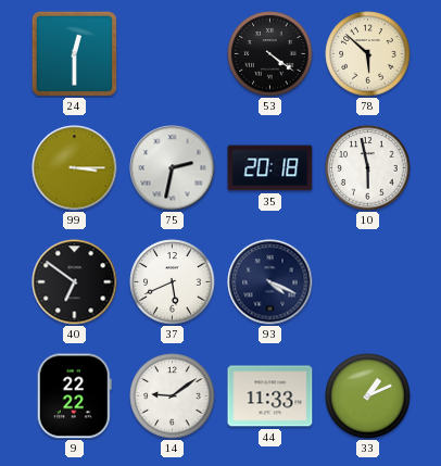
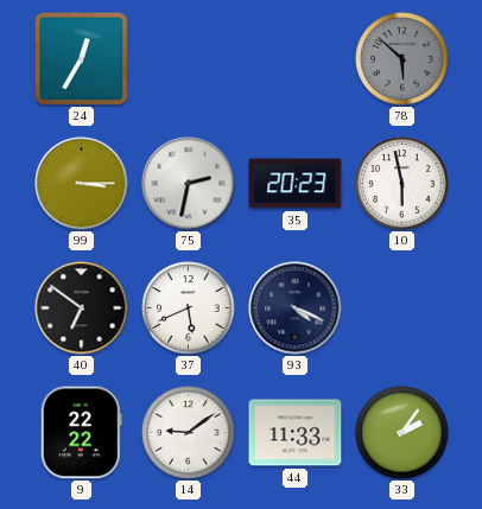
24: 12:30 -> 12:35 (81, 58)
53: 4:21 -> none (270, 54)
78 dial: cream -> grey (402, 59)
35: 20:18 -> 20:23 (296, 184)
33: 1:11 -> 2:06 (402, 433)
